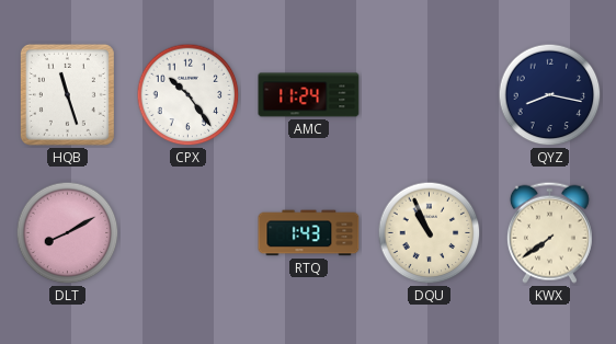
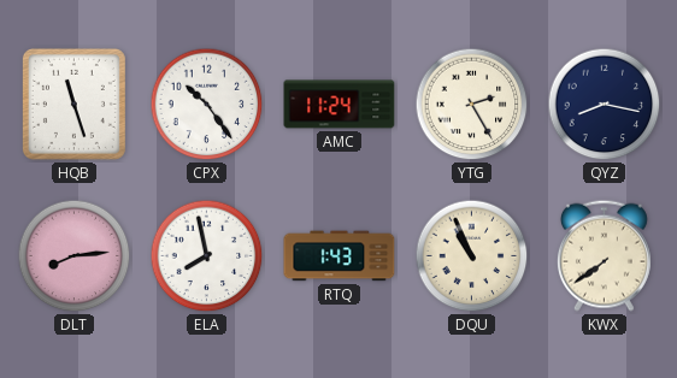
YTG: none -> 2:25 (472, 105)
DLT: 8:10 -> 8:14 (75, 256)
ELA: none -> 7:58 (207, 256)
